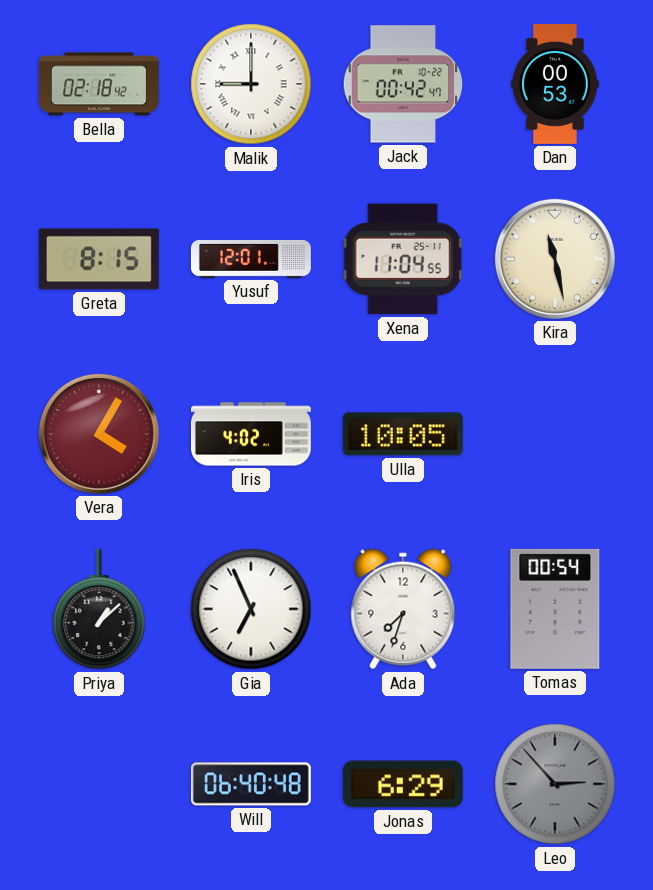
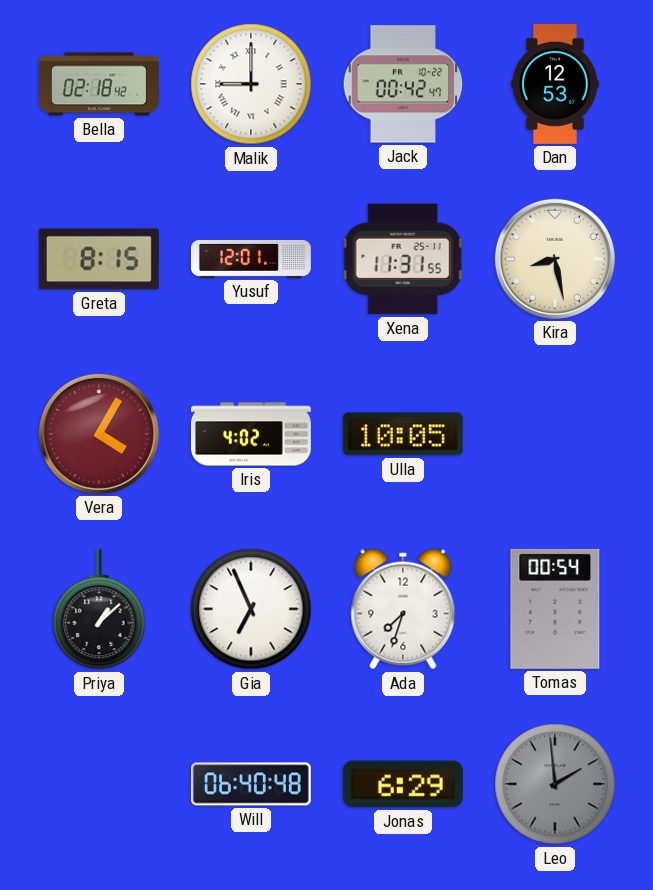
Dan: 00:53 -> 12:53 (555, 84)
Xena: 11:04 -> 11:31 (403, 259)
Kira: 11:28 -> 8:28 (555, 259)
Leo: 2:53 -> 1:59 (555, 784)
